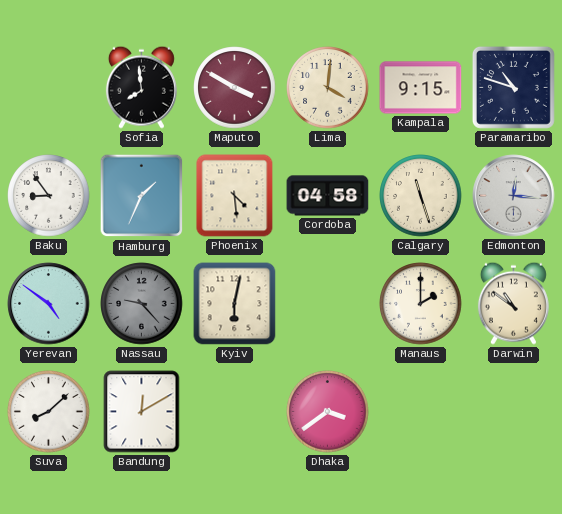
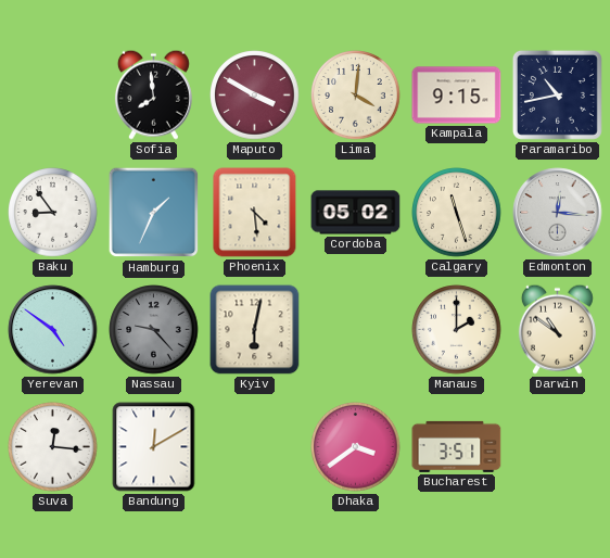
Paramaribo: 10:48 -> 10:43 (557, 94)
Cordoba: 04:58 -> 05:02 (356, 213)
Suva: 8:08 -> 12:16 (53, 447)
Bucharest: none -> 3:51 (457, 446)
